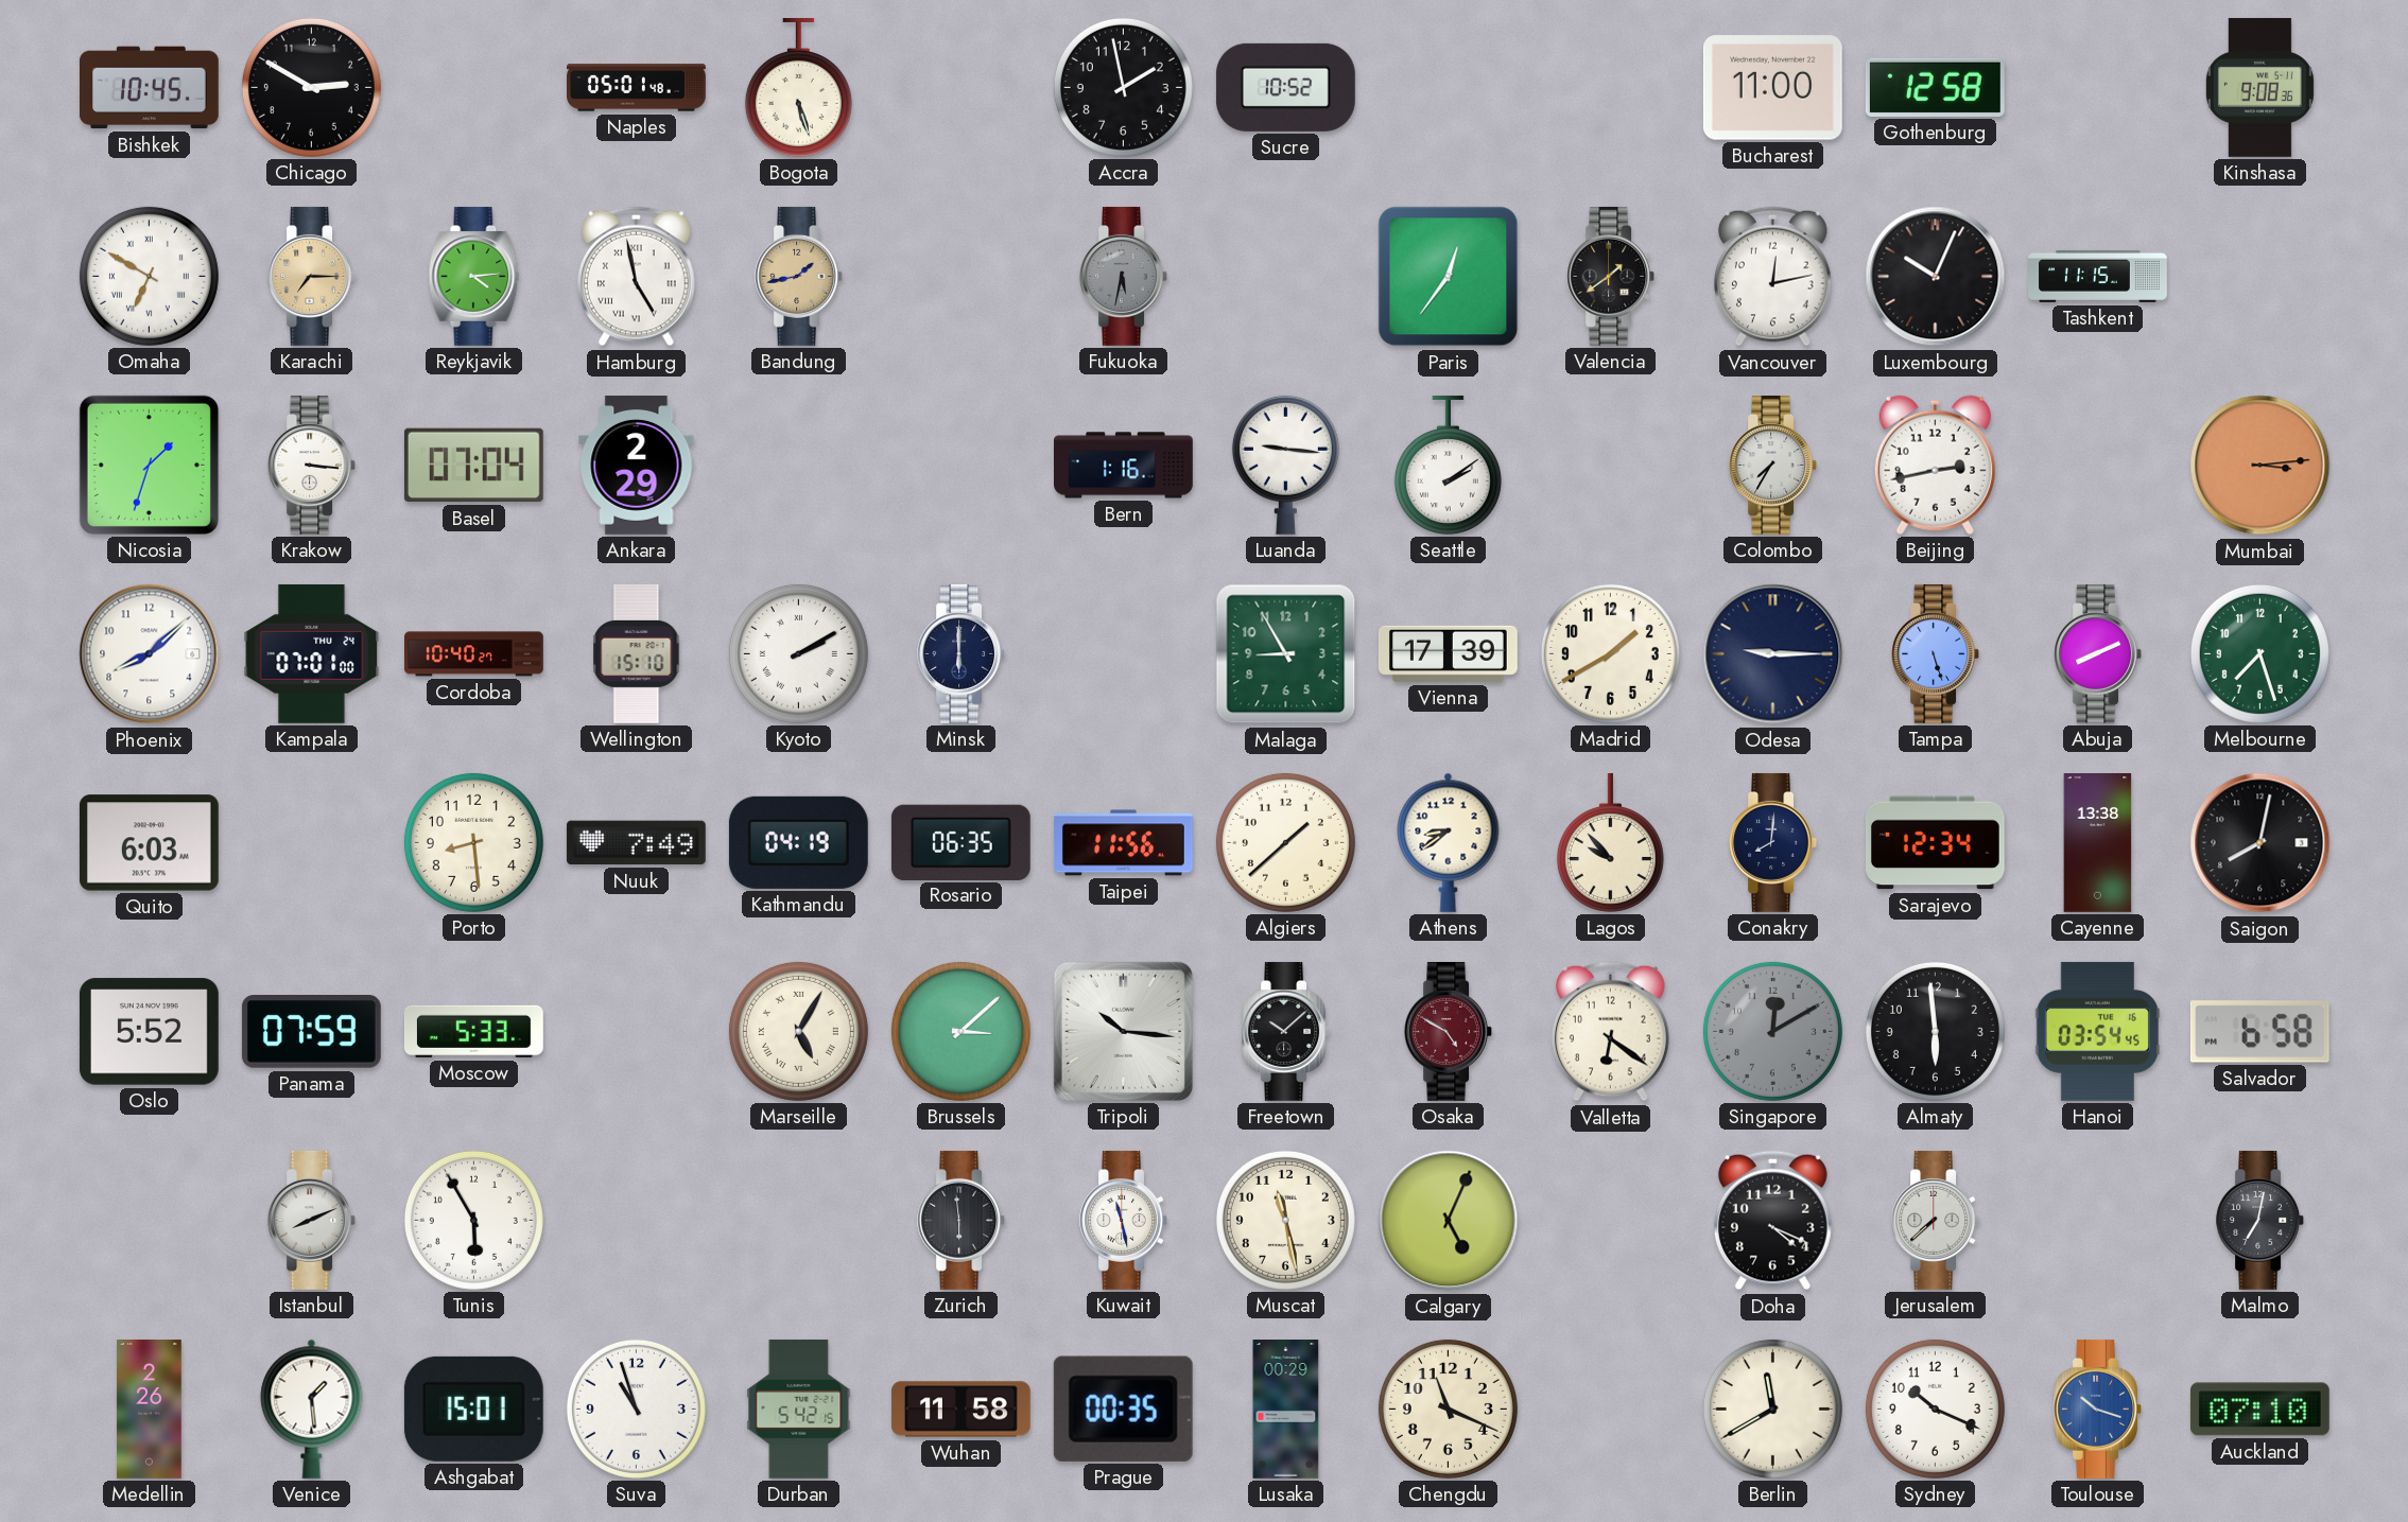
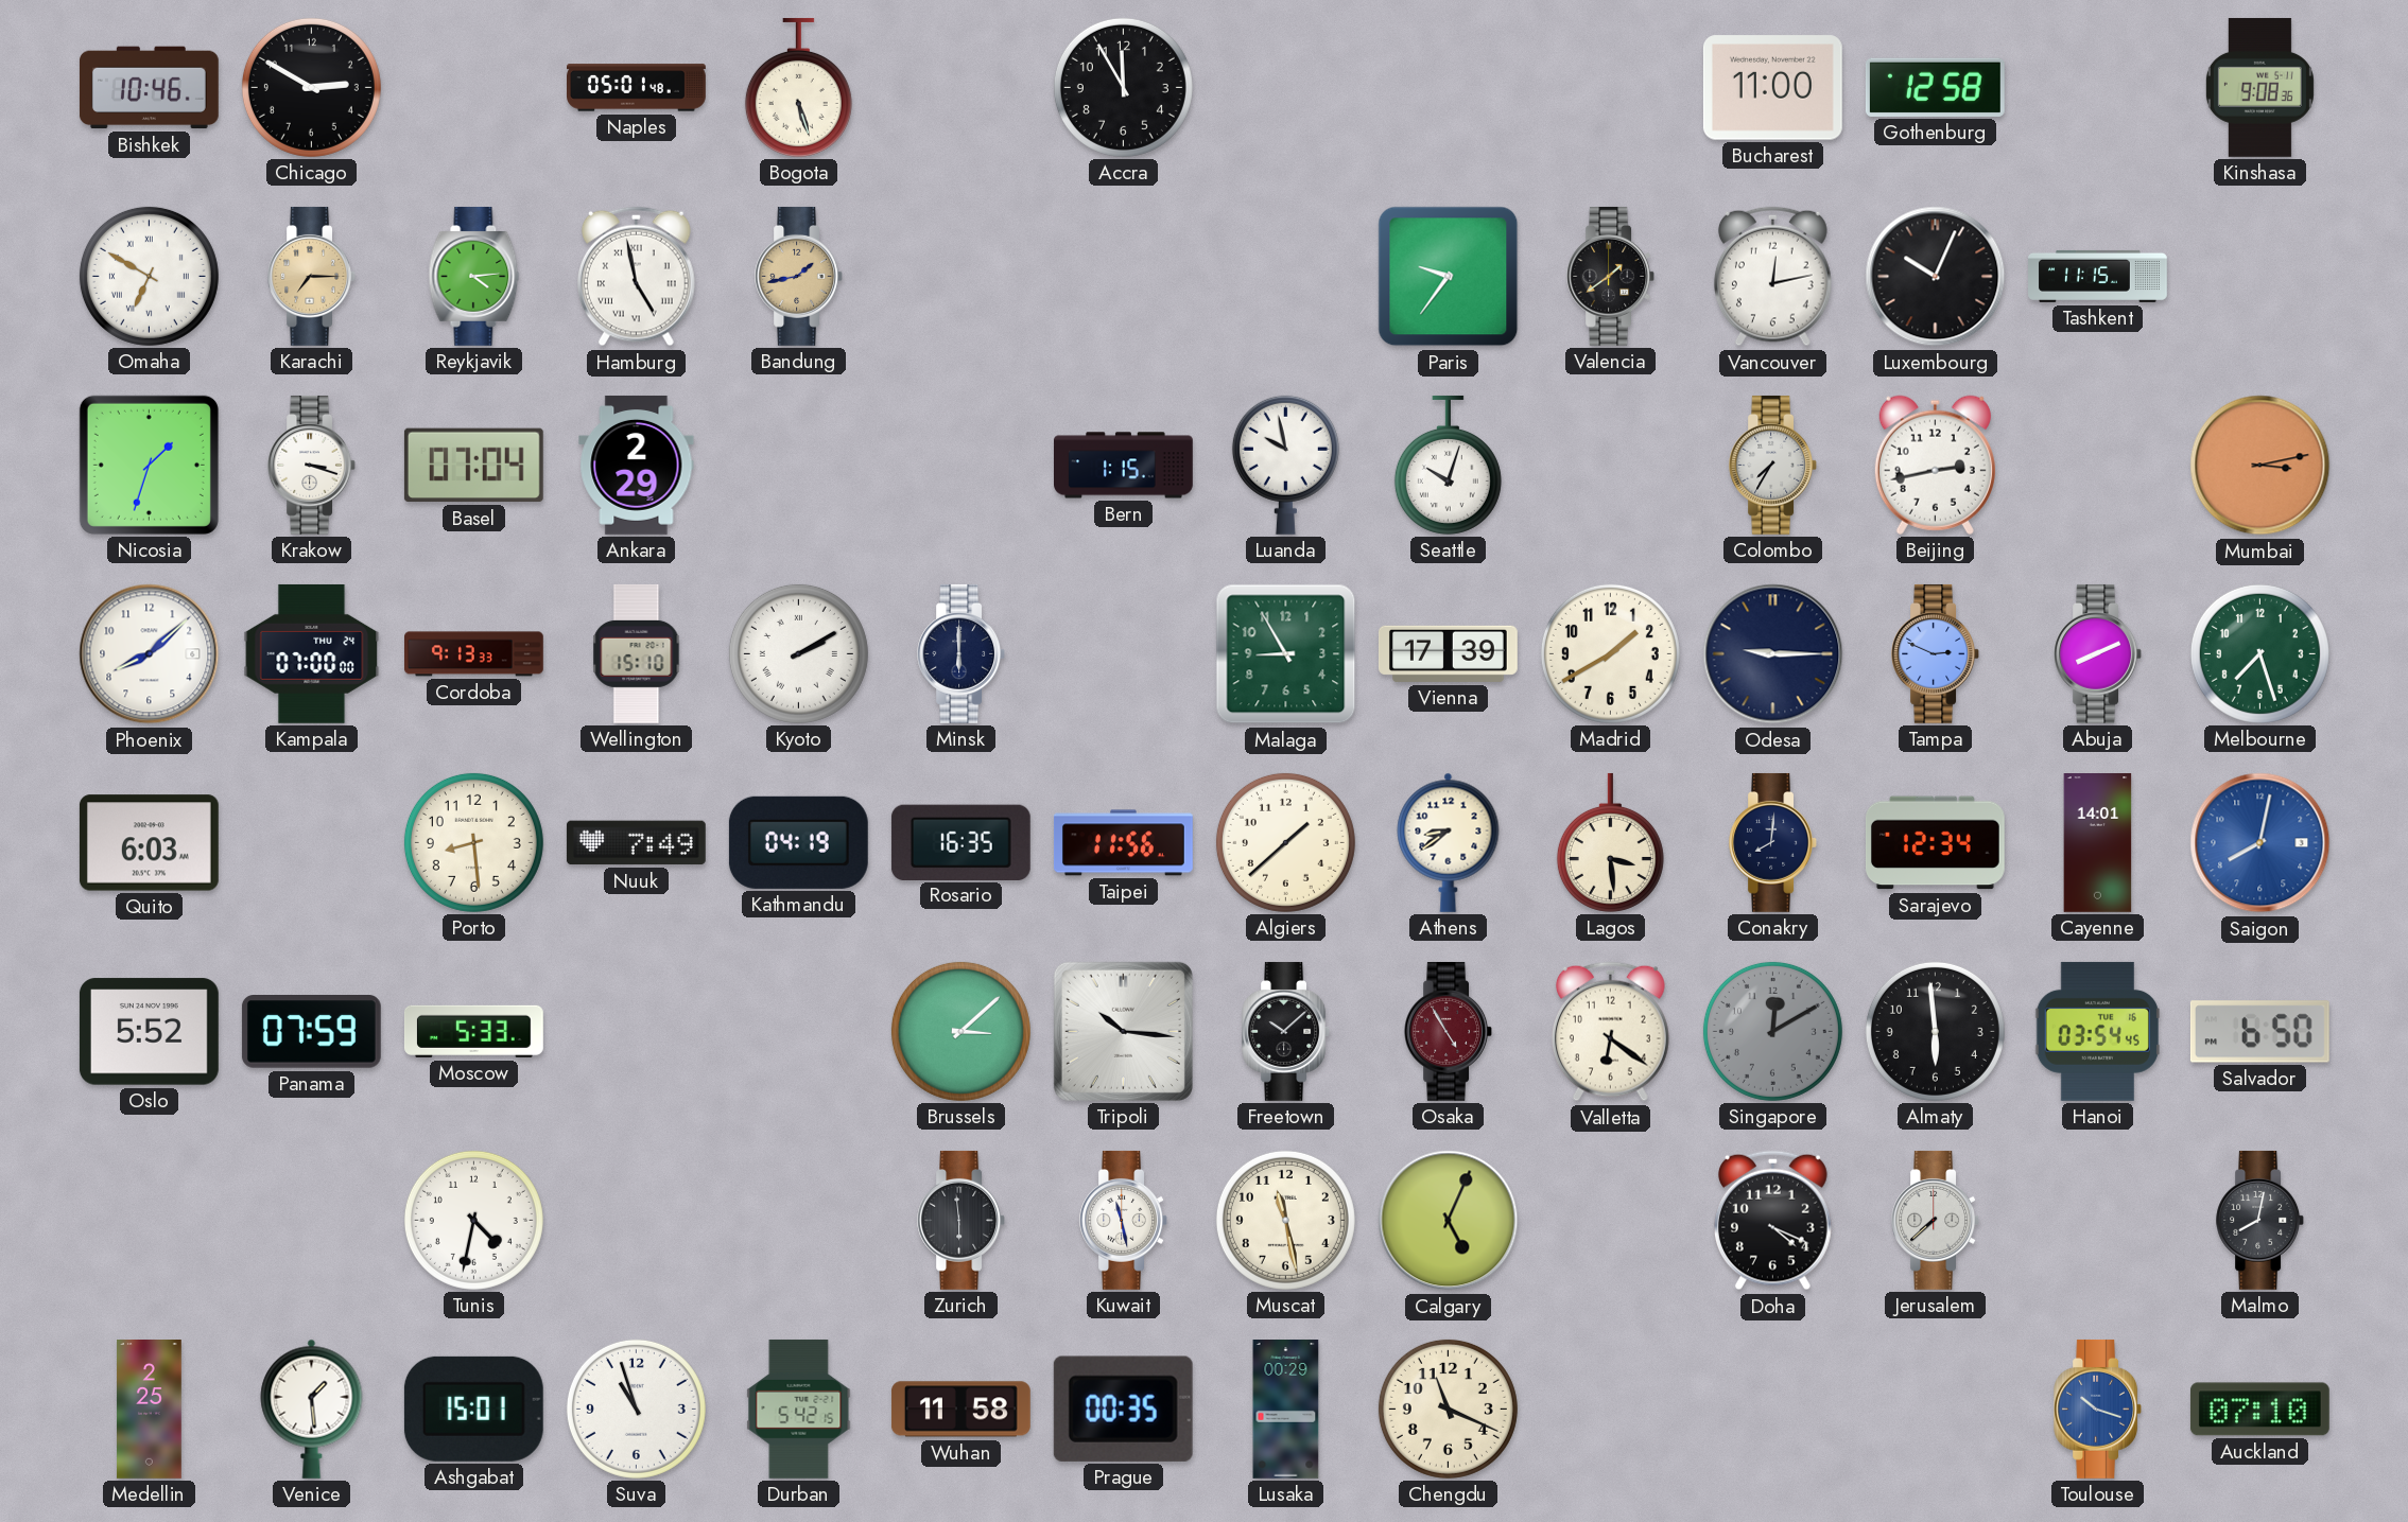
Bishkek: 10:45 -> 10:46 (149, 88)
Accra: 1:58 -> 11:55 (1123, 87)
Sucre: 10:52 -> none (1285, 87)
Fukuoka: 5:32 -> none (1123, 276)
Paris: 12:36 -> 9:36 (1449, 277)
Krakow: 3:16 -> 3:18 (311, 465)
Bern: 1:16 -> 1:15 (1124, 466)
Luanda: 9:16 -> 9:58 (1285, 465)
Seattle: 2:09 -> 10:03 (1448, 465)
Mumbai: 3:14 -> 3:13 (2260, 466)
Kampala: 07:01 -> 07:00 (312, 653)
Cordoba: 10:40 -> 9:13 (474, 654)
Tampa: 5:27 -> 2:49 (1935, 653)
Rosario: 06:35 -> 16:35 (960, 842)
Lagos: 9:53 -> 3:29 (1610, 842)
Cayenne: 13:38 -> 14:01 (2098, 843)
Saigon dial: black -> blue (2260, 843)
Marseille: 5:05 -> none (798, 1031)
Osaka: 4:50 -> 4:55 (1448, 1031)
Salvador: 6:58 -> 6:50 (2259, 1032)
Istanbul: 8:11 -> none (311, 1220)
Tunis: 5:55 -> 4:32 (473, 1220)
Malmo: 7:02 -> 8:02 (2259, 1220)
Medellin: 2:26 -> 2:25 (150, 1410)
Berlin: 11:40 -> none (1772, 1409)
Sydney: 10:19 -> none (1935, 1409)
